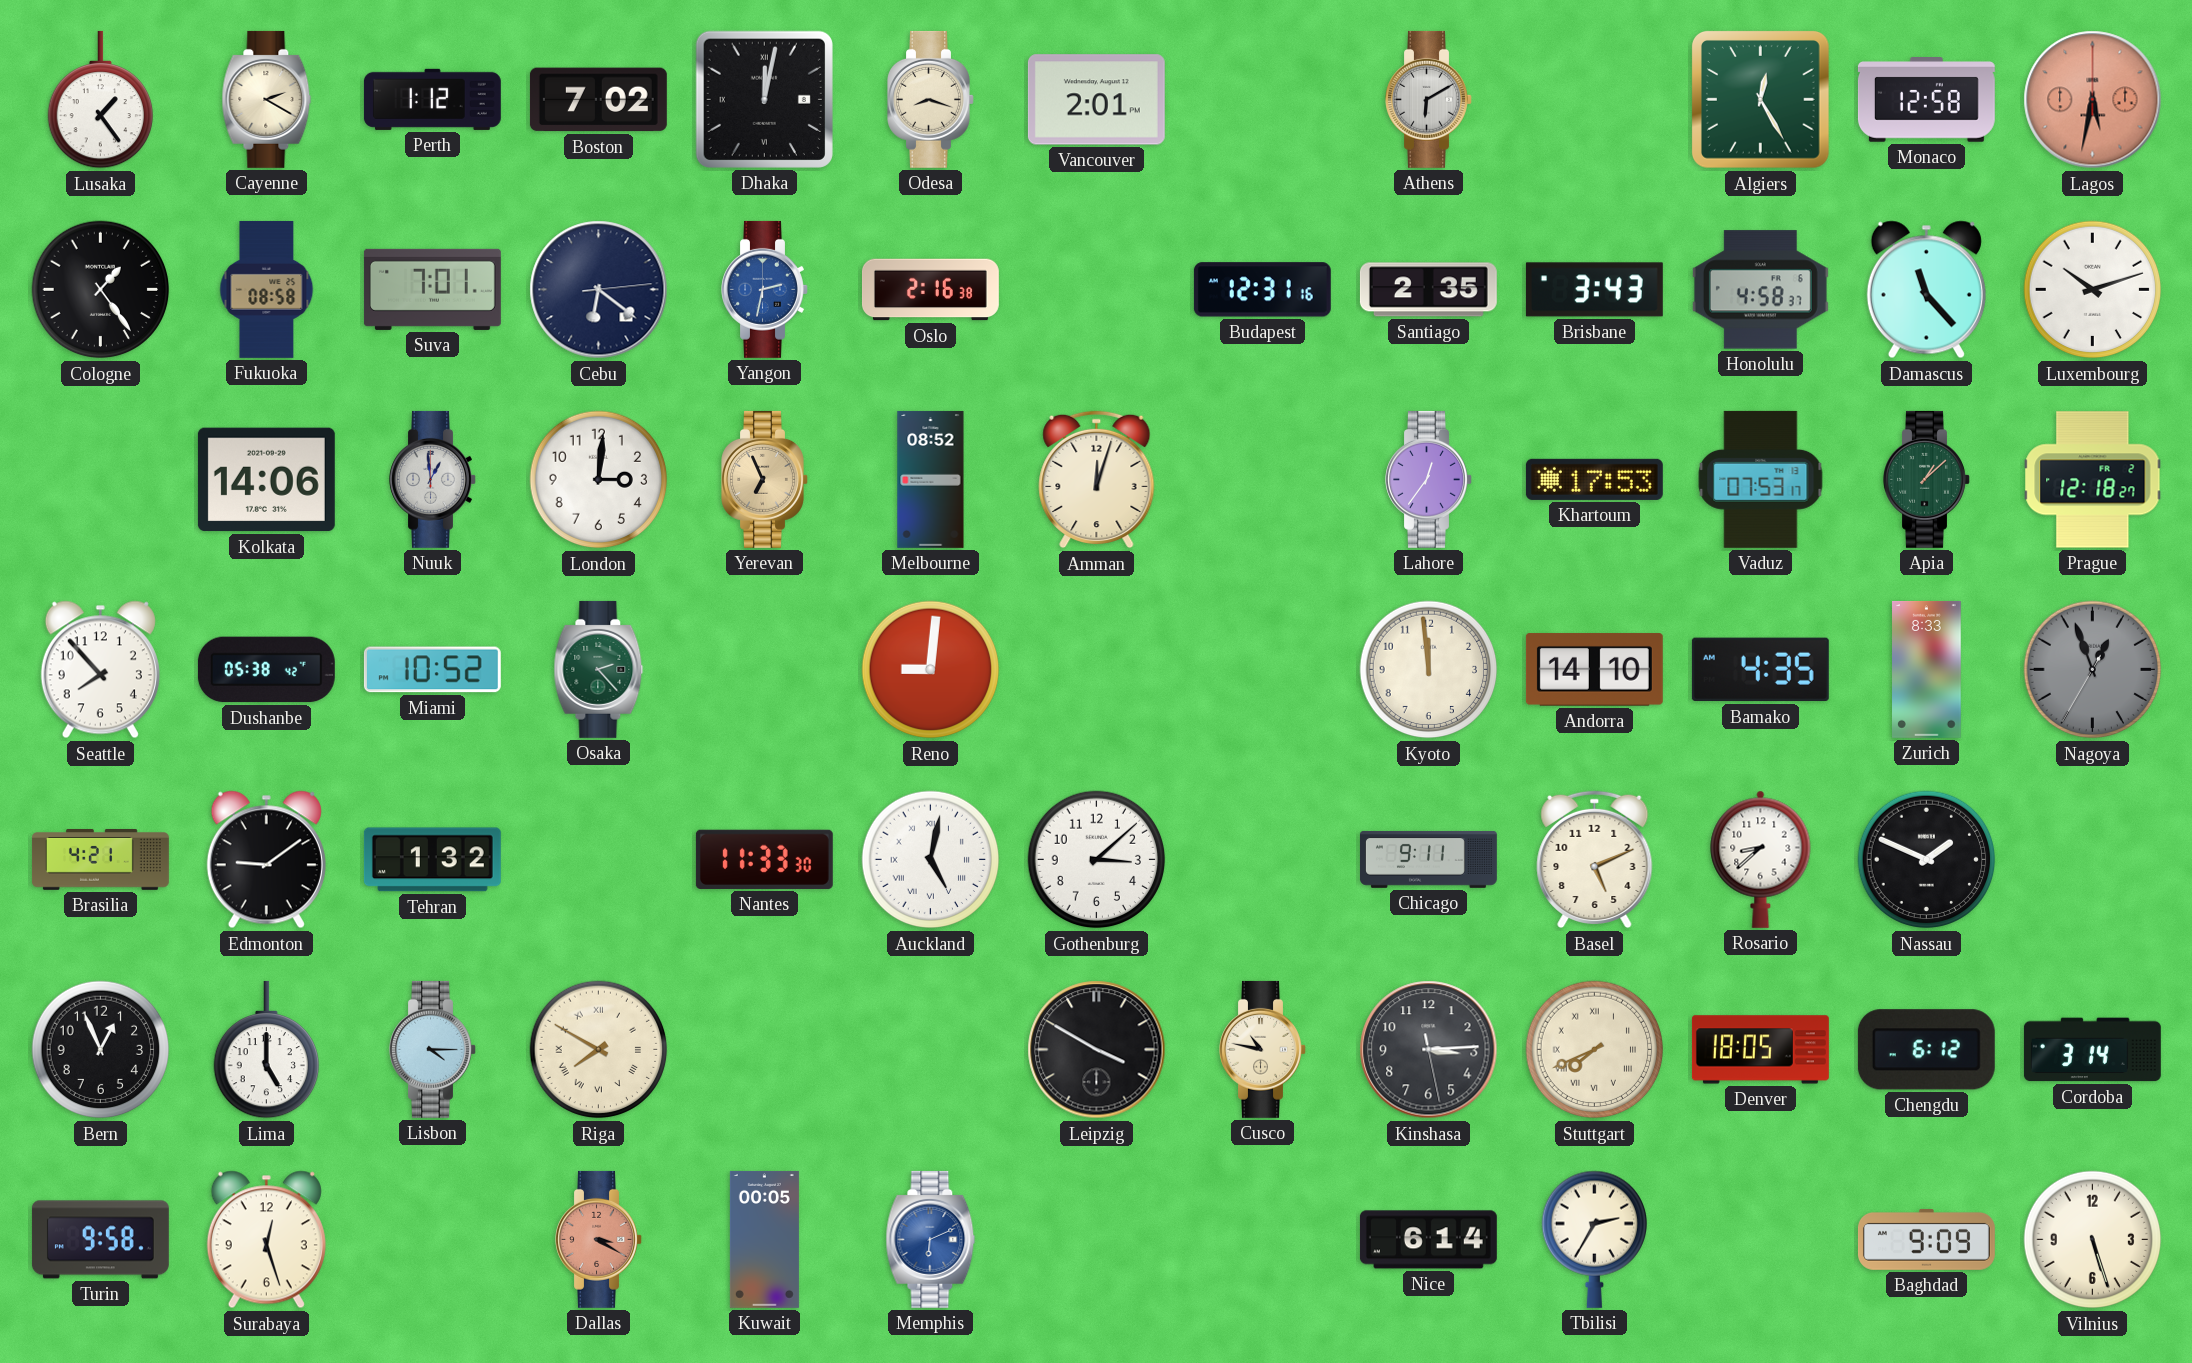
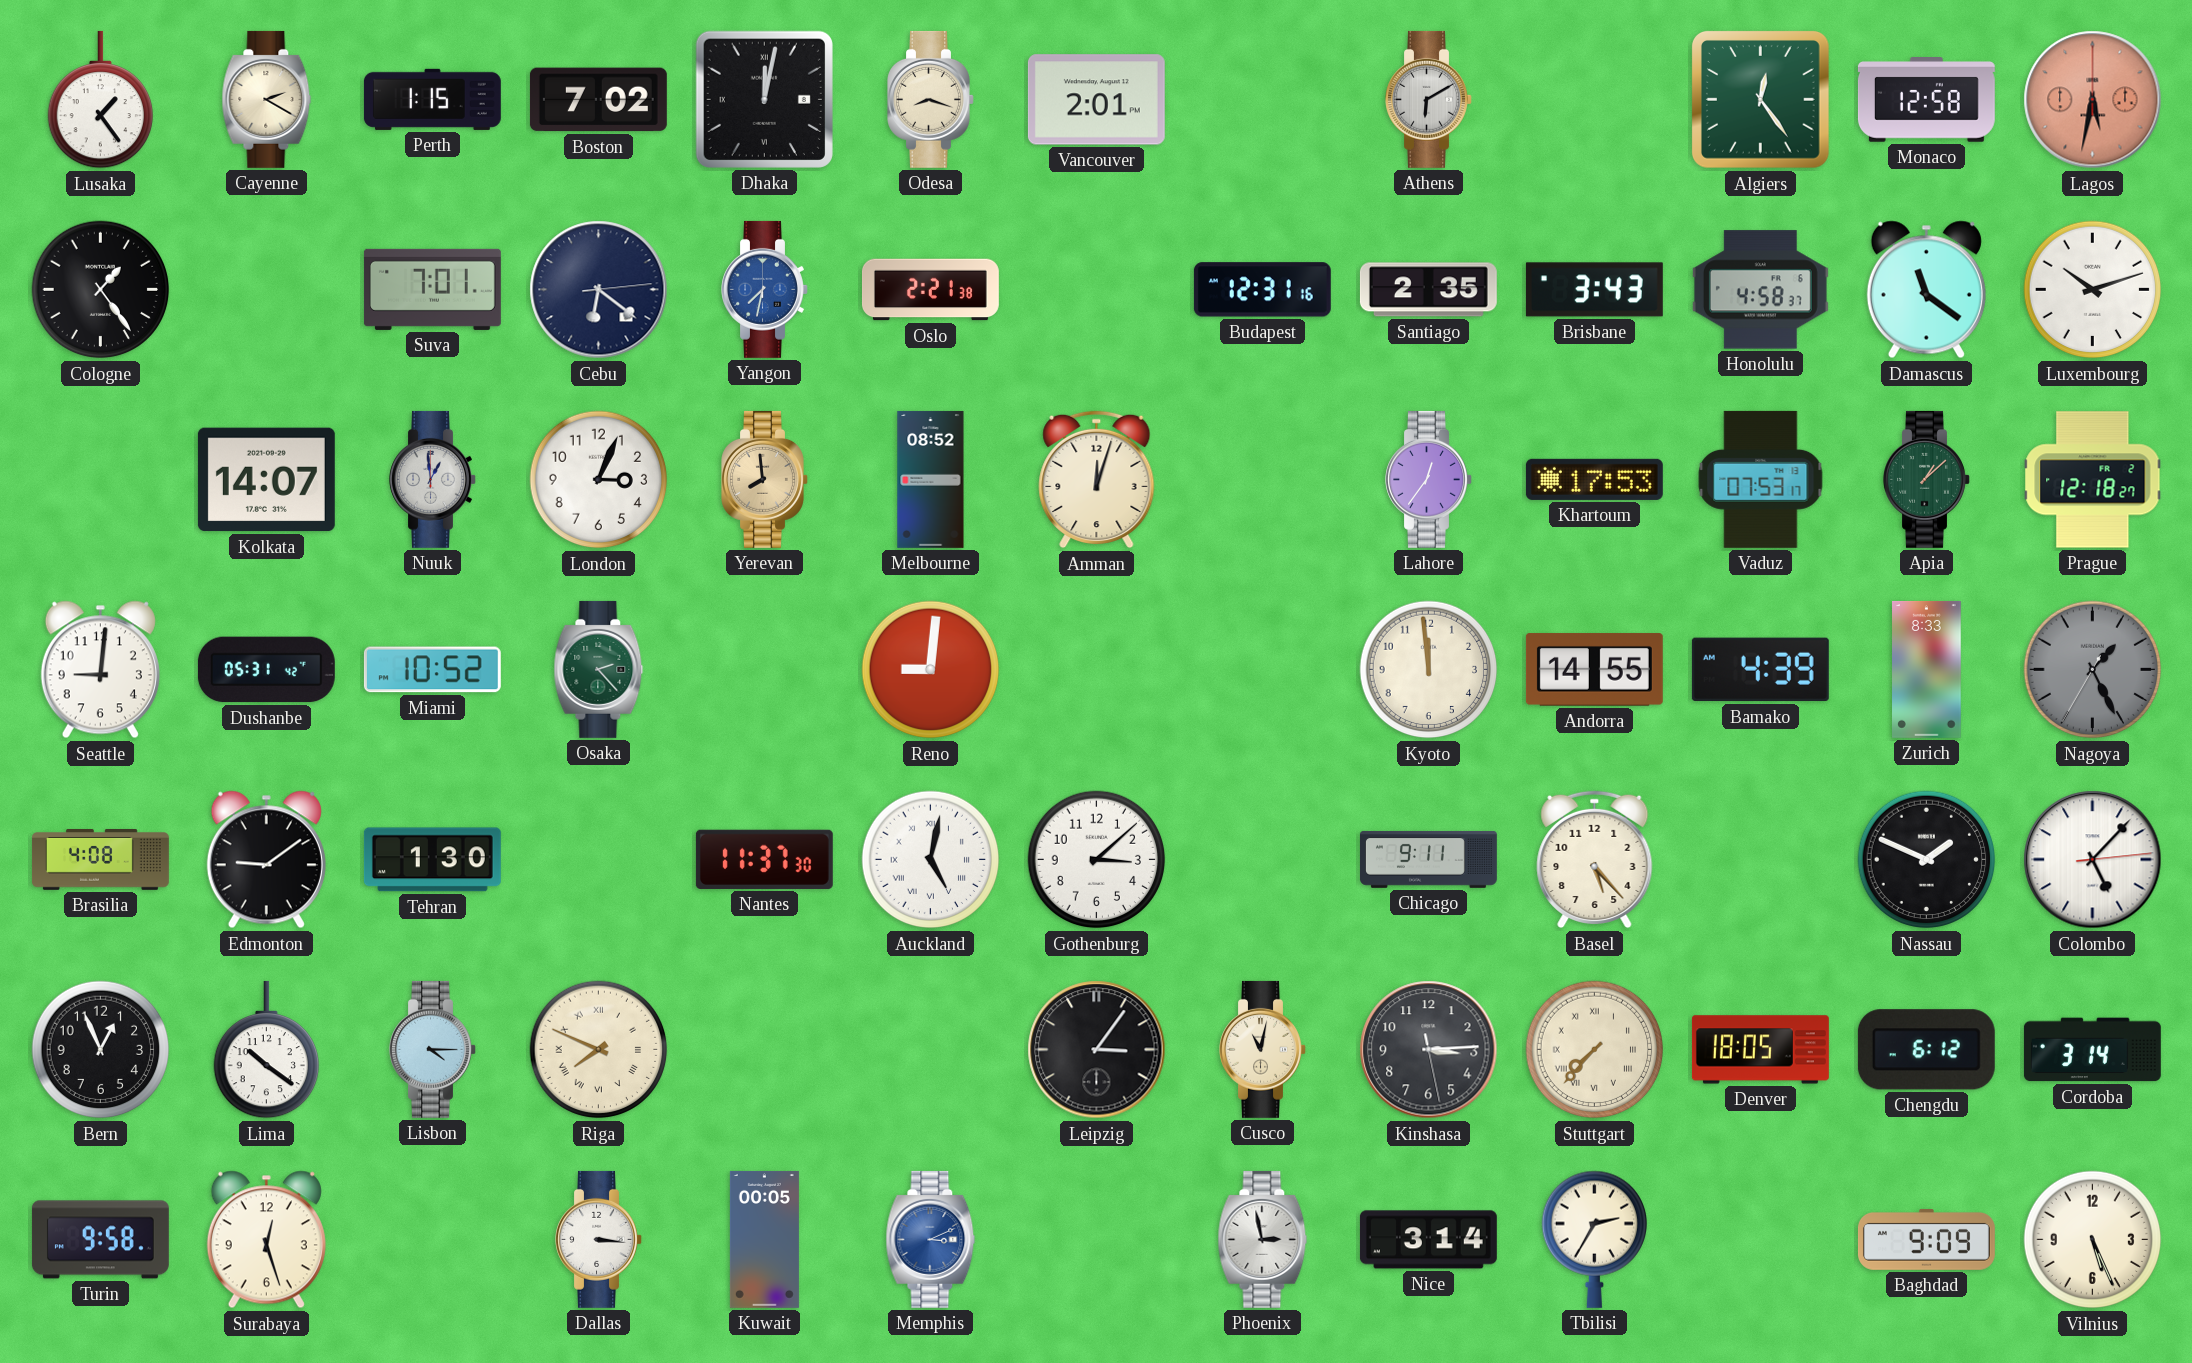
Perth: 1:12 -> 1:15 (432, 99)
Algiers: 12:25 -> 12:24 (1761, 100)
Fukuoka: 08:58 -> none (267, 289)
Yangon: 2:32 -> 7:32 (765, 289)
Oslo: 2:16 -> 2:21 (930, 290)
Damascus: 11:23 -> 11:21 (1926, 290)
Kolkata: 14:06 -> 14:07 (266, 480)
London: 3:01 -> 3:04 (599, 480)
Yerevan: 6:56 -> 7:59 (765, 479)
Seattle: 7:53 -> 9:01 (100, 670)
Dushanbe: 05:38 -> 05:31 (266, 670)
Andorra: 14:10 -> 14:55 (1594, 670)
Bamako: 4:35 -> 4:39 (1760, 670)
Nagoya: 12:56 -> 1:25 (2093, 670)
Brasilia: 4:21 -> 4:08 (100, 860)
Tehran: 1:32 -> 1:30 (432, 860)
Nantes: 11:33 -> 11:37 (764, 859)
Basel: 5:11 -> 5:23 (1595, 860)
Rosario: 8:38 -> none (1761, 859)
Colombo: none -> 5:07 (2093, 860)
Lima: 5:00 -> 10:21 (266, 1050)
Riga: 7:50 -> 7:49 (599, 1050)
Leipzig: 3:50 -> 3:06 (1097, 1050)
Cusco: 10:47 -> 11:02 (1263, 1049)
Stuttgart: 7:41 -> 7:37 (1595, 1050)
Dallas: 3:20 -> 3:16 (599, 1239)
Dallas dial: salmon -> white (599, 1239)
Memphis: 6:11 -> 3:11 (931, 1239)
Phoenix: none -> 2:58 (1263, 1239)
Nice: 6:14 -> 3:14 (1428, 1240)
Vilnius: 5:27 -> 5:26 (2093, 1240)
